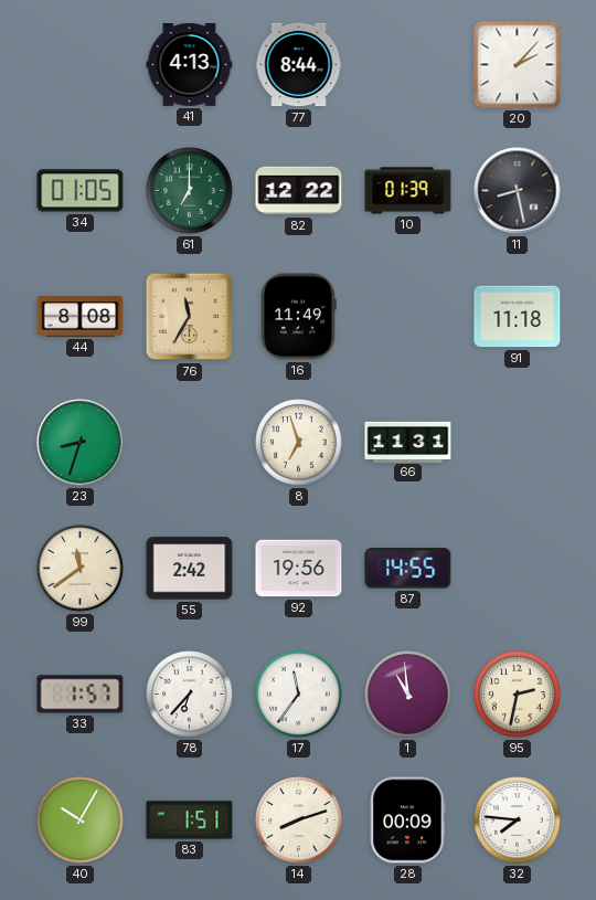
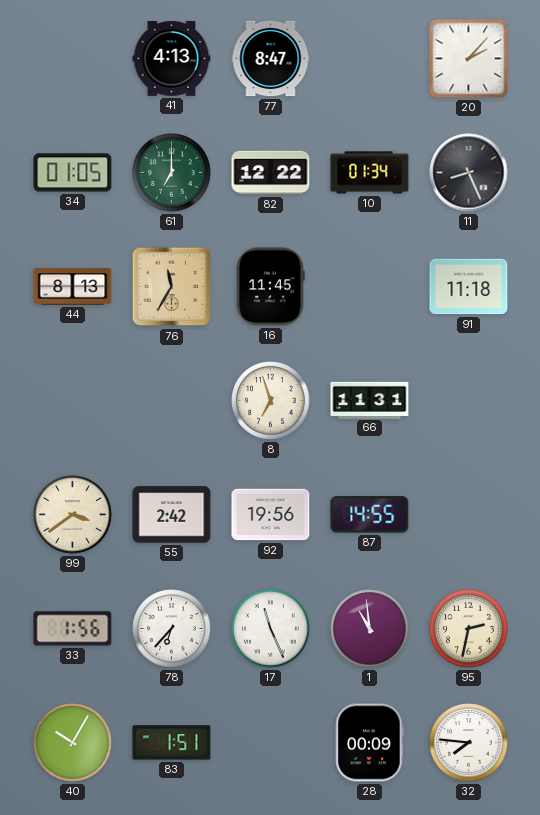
77: 8:44 -> 8:47 (271, 59)
10: 01:39 -> 01:34 (370, 173)
11: 8:28 -> 8:26 (469, 173)
44: 8:08 -> 8:13 (73, 287)
16: 11:49 -> 11:45 (271, 287)
23: 8:33 -> none (81, 443)
99: 11:39 -> 3:39 (73, 515)
33: 1:57 -> 1:56 (73, 629)
17: 11:36 -> 11:26 (271, 629)
14: 8:12 -> none (299, 820)
